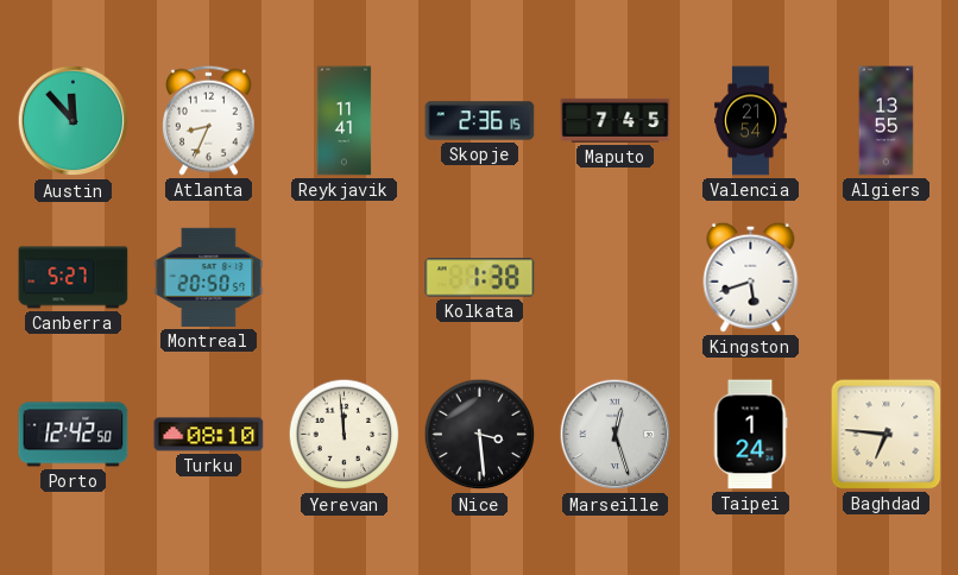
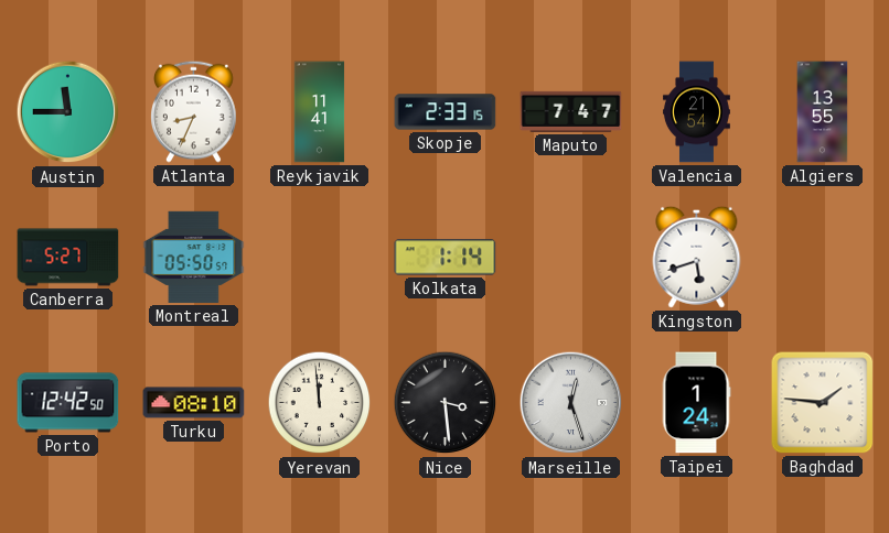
Austin: 11:53 -> 11:45 (68, 112)
Skopje: 2:36 -> 2:33 (446, 112)
Maputo: 7:45 -> 7:47 (571, 111)
Montreal: 20:50 -> 05:50 (194, 257)
Kolkata: 1:38 -> 1:14 (446, 258)
Baghdad: 6:46 -> 1:46 (823, 403)
